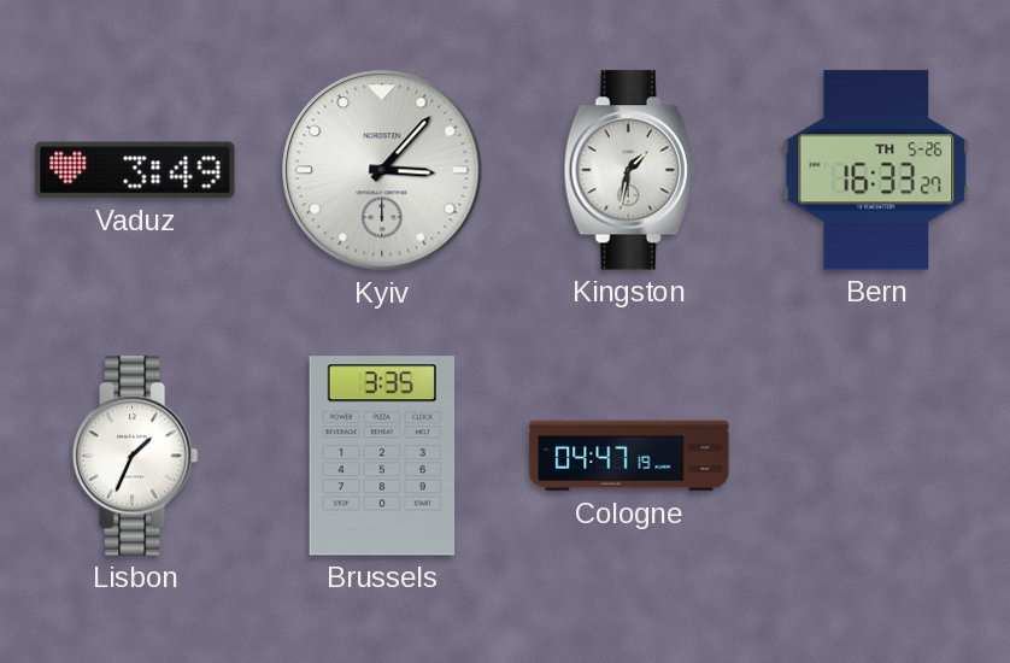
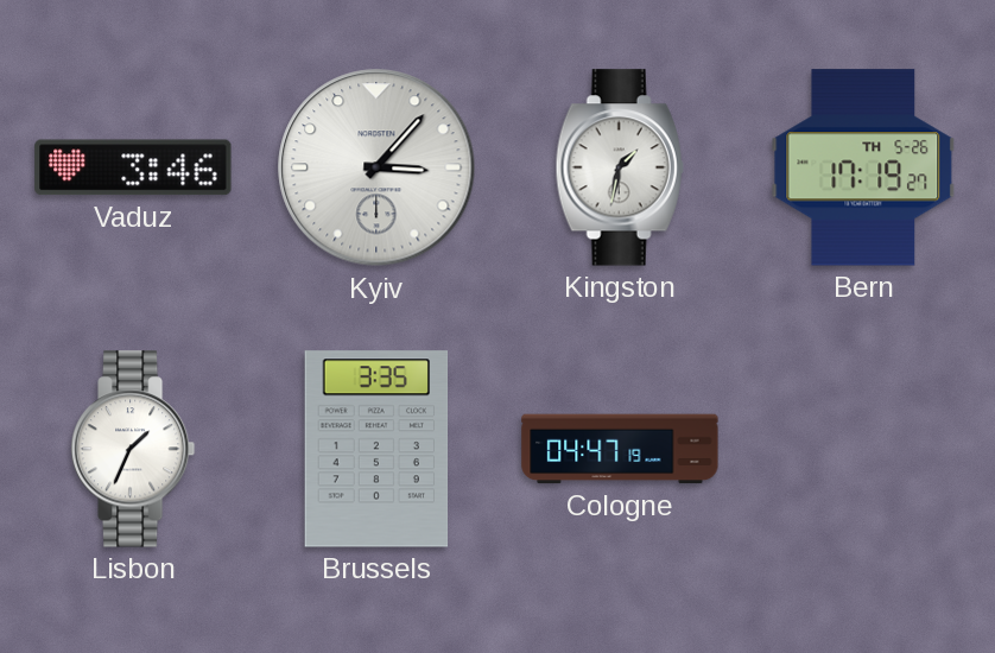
Vaduz: 3:49 -> 3:46 (133, 167)
Bern: 16:33 -> 17:19 (863, 167)
